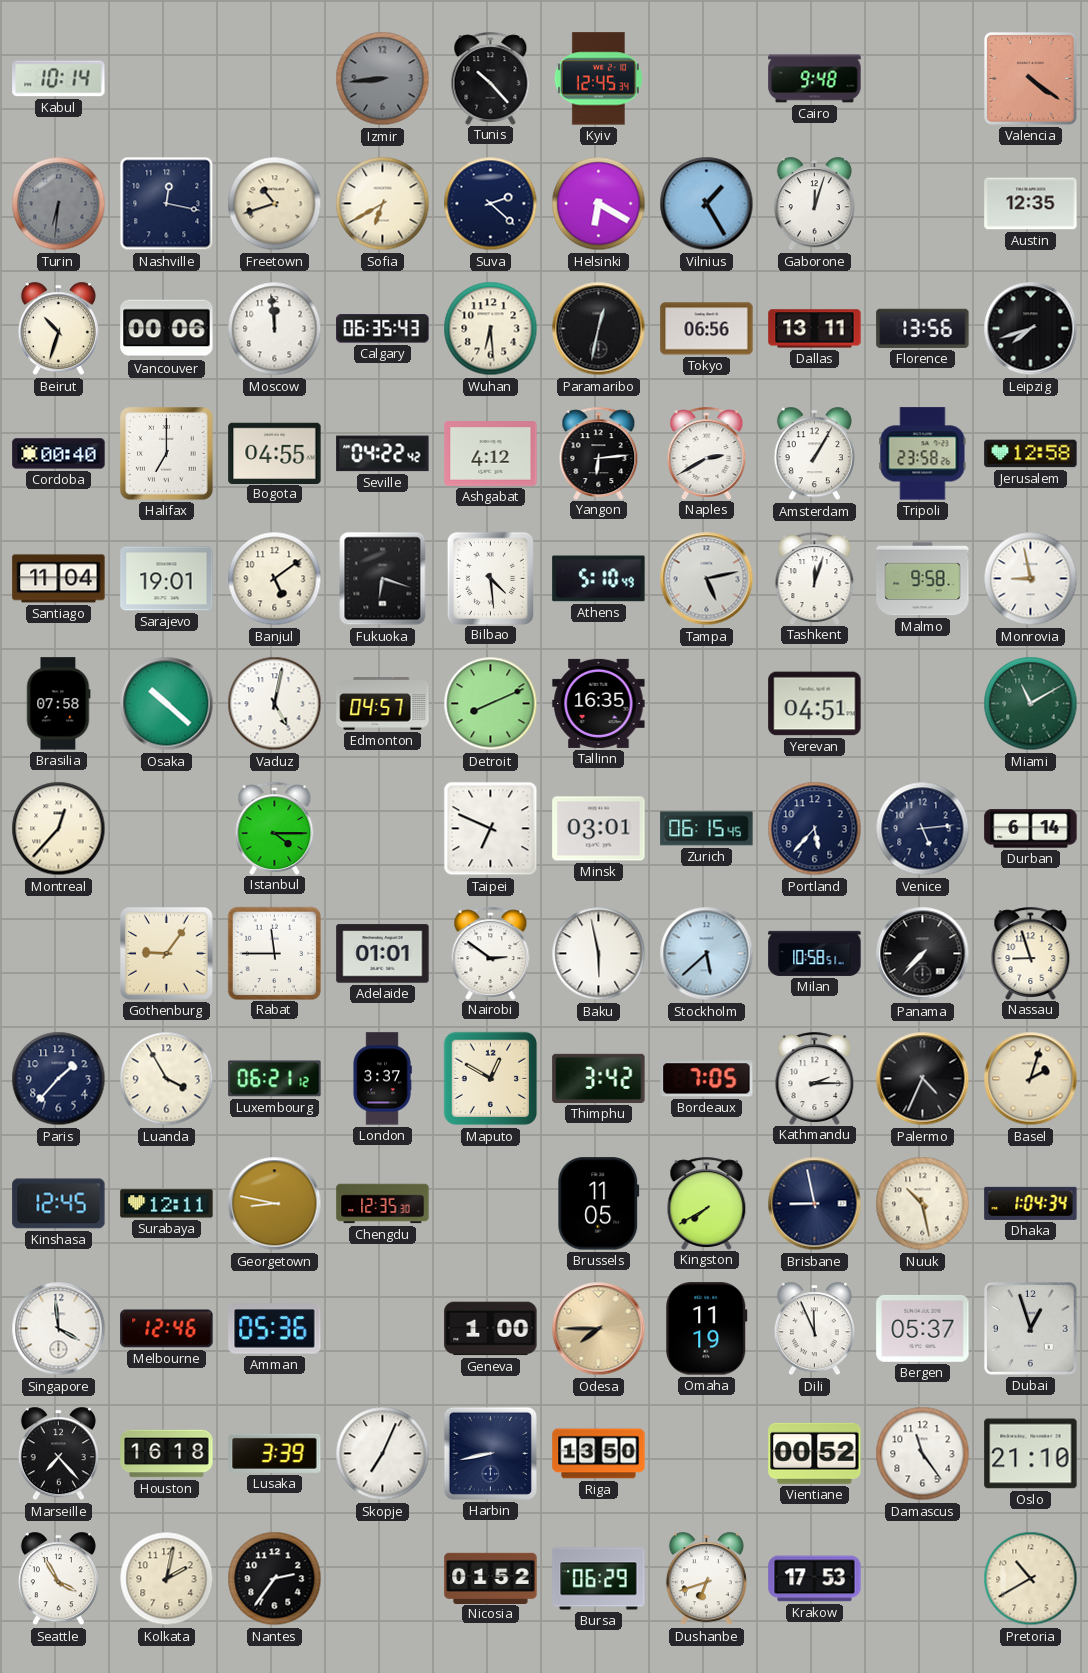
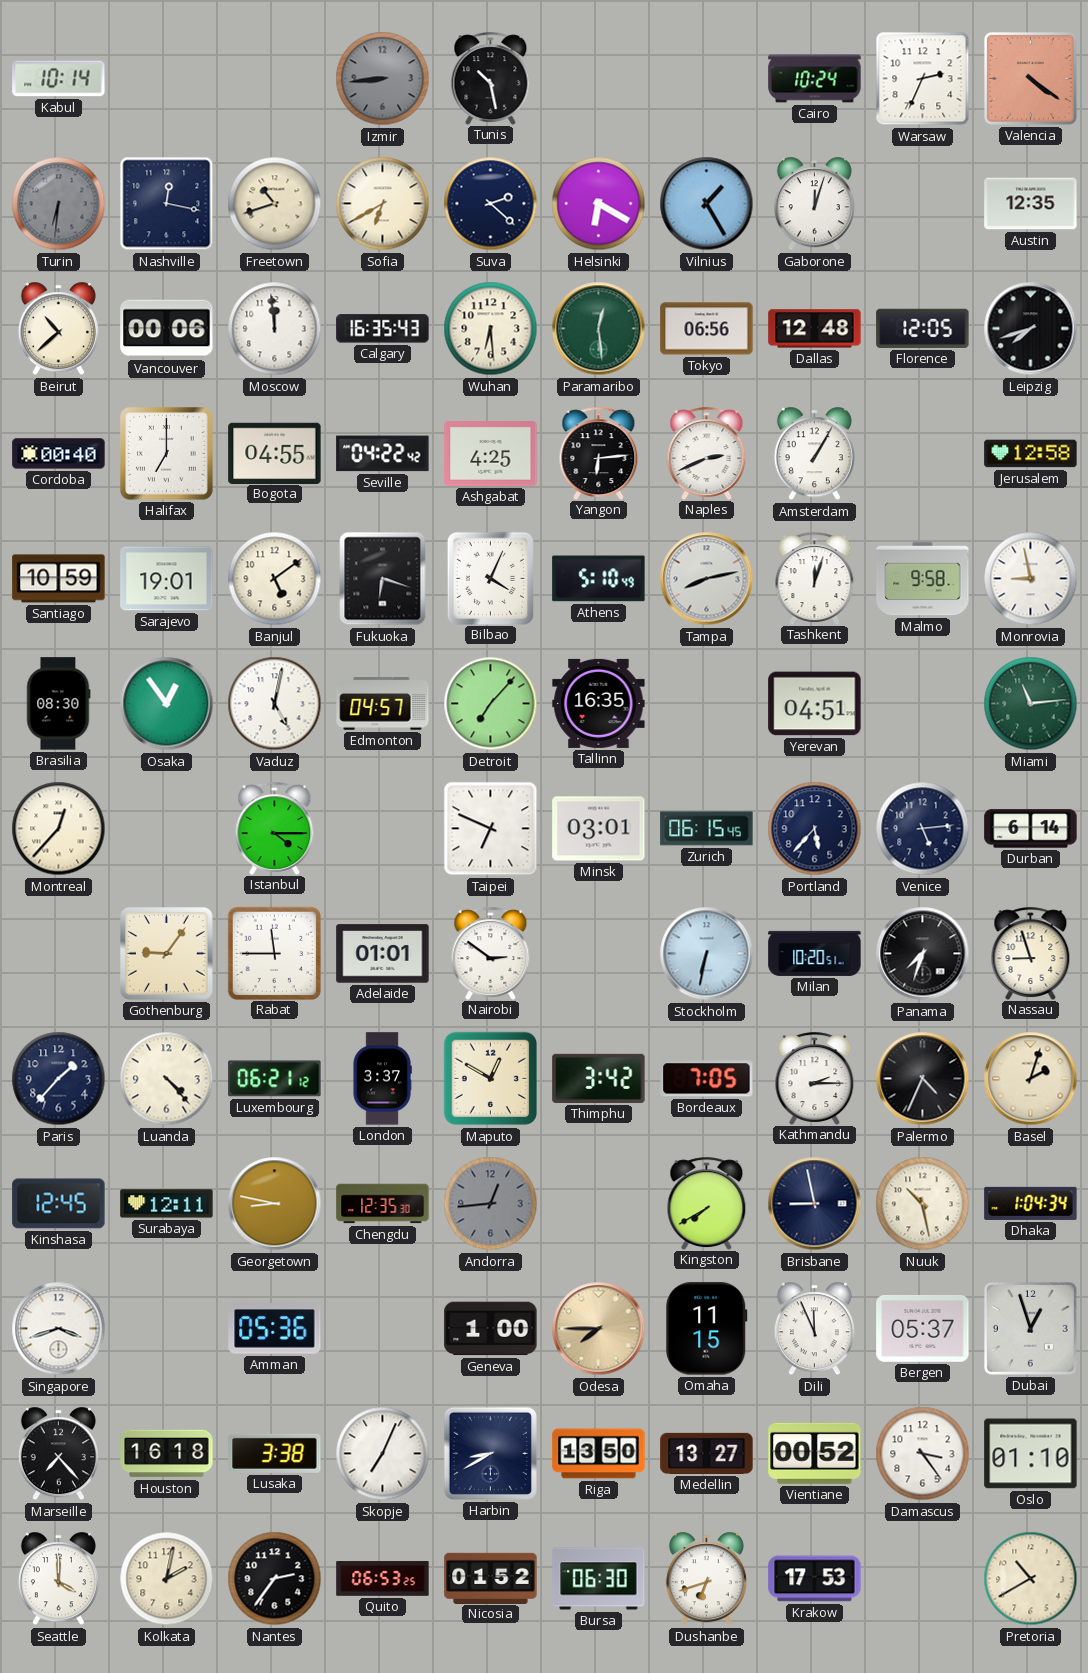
Tunis: 10:23 -> 10:28 (491, 78)
Kyiv: 12:45 -> none (598, 79)
Cairo: 9:48 -> 10:24 (815, 79)
Warsaw: none -> 2:34 (923, 79)
Beirut: 10:33 -> 10:38 (58, 329)
Calgary: 06:35 -> 16:35 (383, 329)
Paramaribo: 12:32 -> 12:29 (599, 329)
Paramaribo dial: black -> green (599, 329)
Dallas: 13:11 -> 12:48 (815, 329)
Florence: 13:56 -> 12:05 (923, 328)
Ashgabat: 4:12 -> 4:25 (491, 454)
Naples: 2:40 -> 2:41 (707, 453)
Tripoli: 23:58 -> none (923, 454)
Santiago: 11:04 -> 10:59 (59, 579)
Bilbao: 4:29 -> 4:04 (490, 578)
Tampa: 5:13 -> 8:13 (707, 579)
Brasilia: 07:58 -> 08:30 (58, 704)
Osaka: 10:22 -> 12:54 (167, 704)
Detroit: 8:11 -> 7:07 (491, 704)
Miami: 11:10 -> 11:14 (1031, 704)
Baku: 5:58 -> none (599, 954)
Stockholm: 5:38 -> 6:32 (707, 954)
Milan: 10:58 -> 10:20 (815, 953)
Panama: 7:37 -> 7:33 (923, 954)
Luanda: 3:55 -> 4:23 (167, 1079)
Andorra: none -> 12:44 (491, 1204)
Brussels: 11:05 -> none (599, 1204)
Singapore: 3:59 -> 3:42 (59, 1329)
Melbourne: 12:46 -> none (167, 1329)
Omaha: 11:19 -> 11:15 (707, 1329)
Lusaka: 3:39 -> 3:38 (275, 1453)
Harbin: 8:43 -> 8:40 (490, 1453)
Medellin: none -> 13:27 (707, 1453)
Damascus: 11:24 -> 3:24 (923, 1454)
Oslo: 21:10 -> 01:10 (1031, 1454)
Seattle: 3:55 -> 4:00 (58, 1579)
Quito: none -> 06:53 (383, 1579)
Bursa: 06:29 -> 06:30 (599, 1579)
